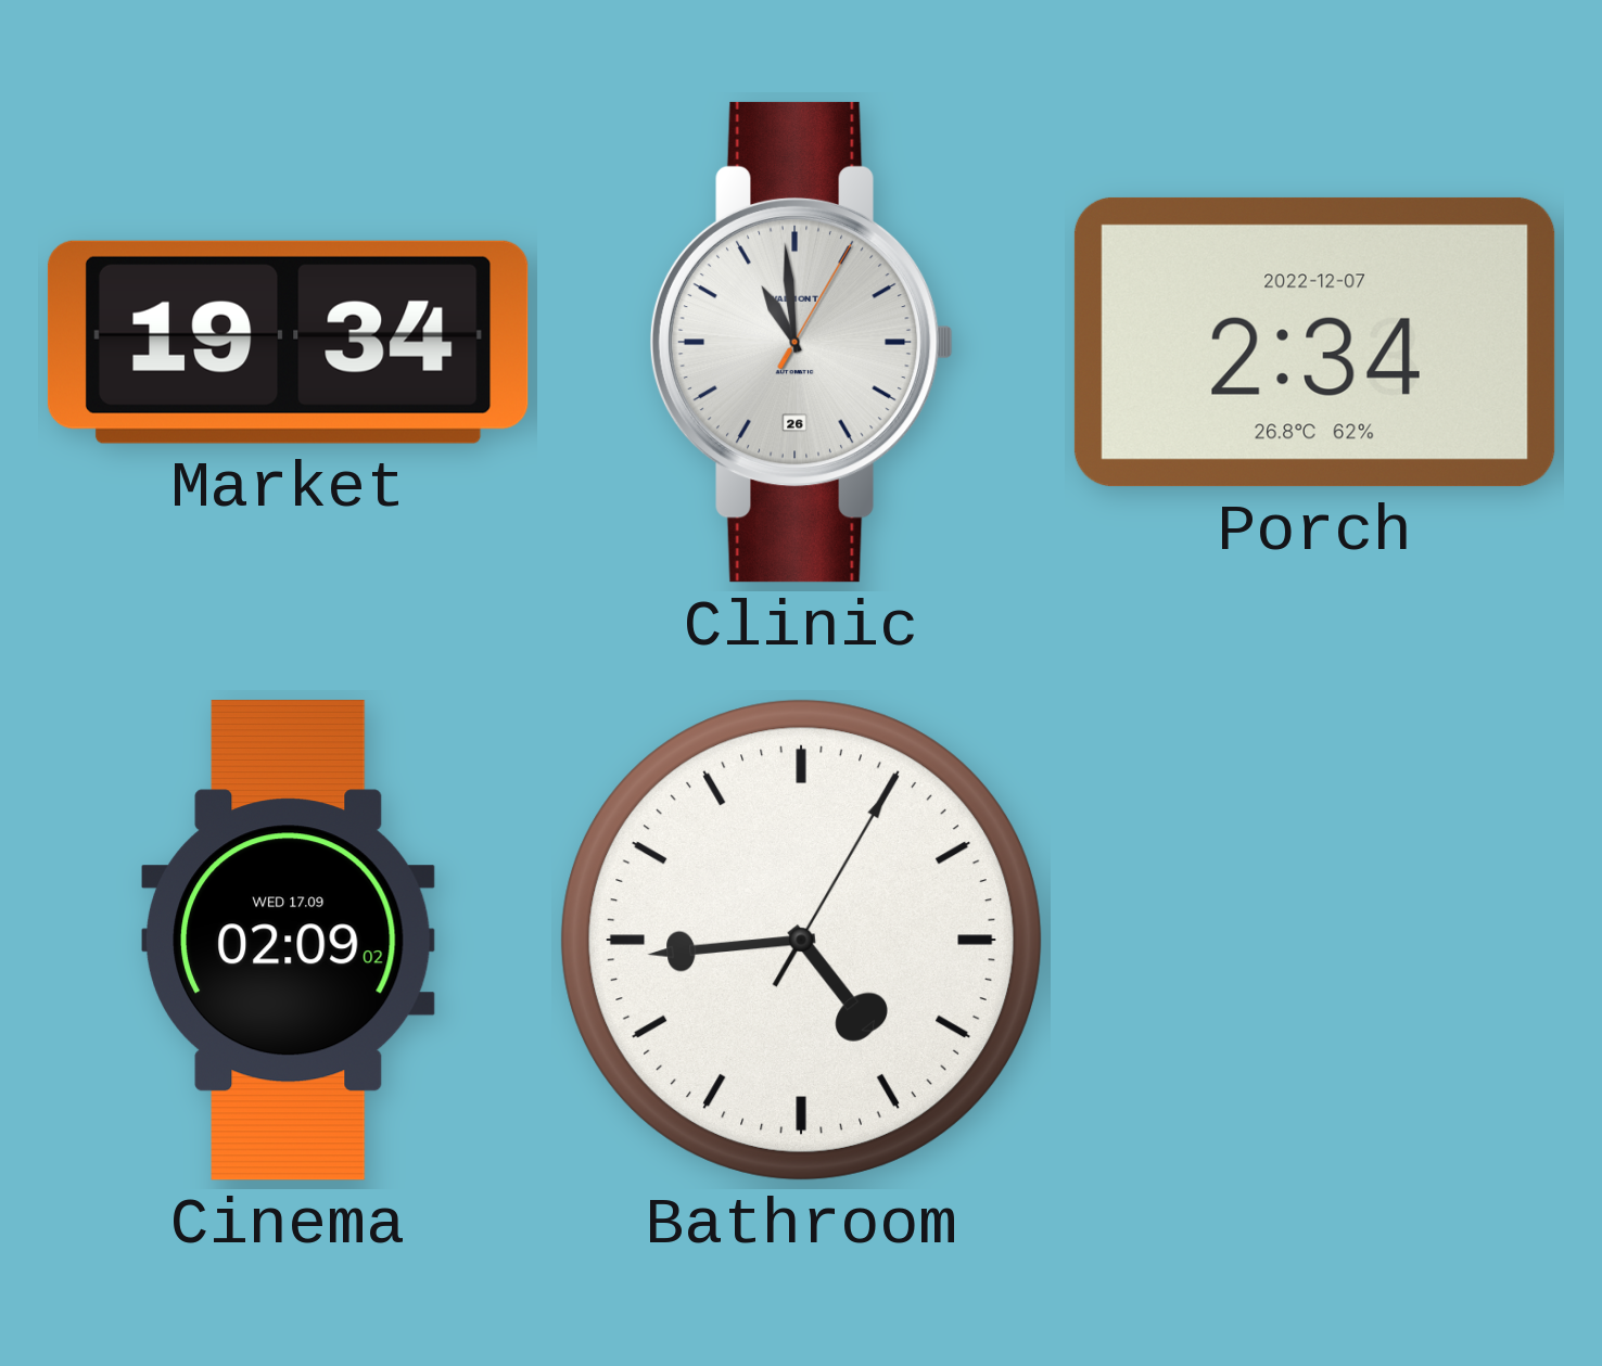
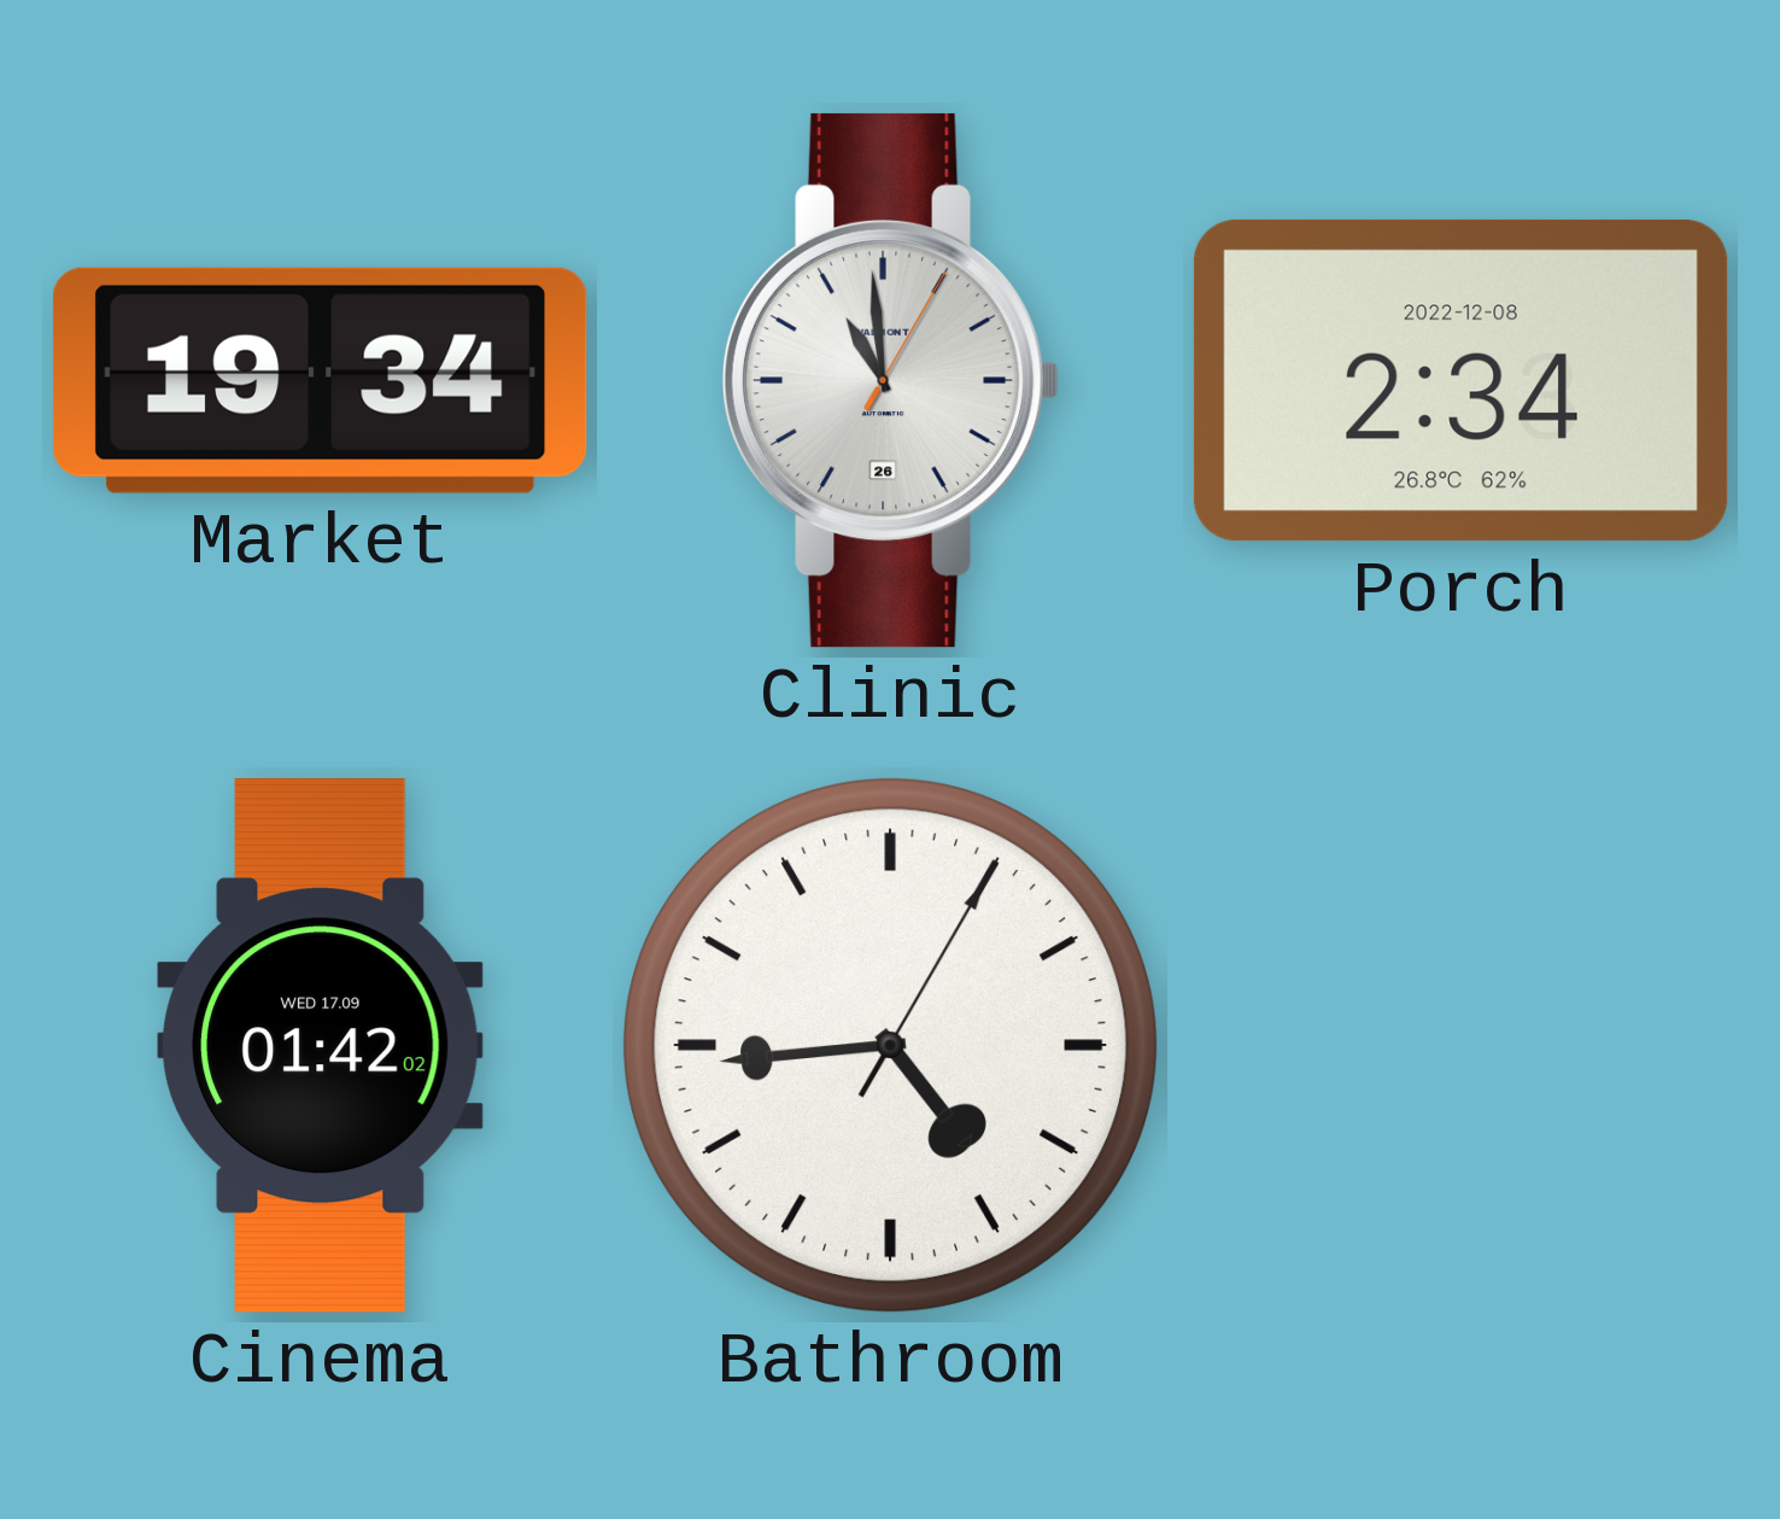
Porch date: 2022-12-07 -> 2022-12-08 (1460, 380)
Cinema: 02:09 -> 01:42 (320, 1046)
